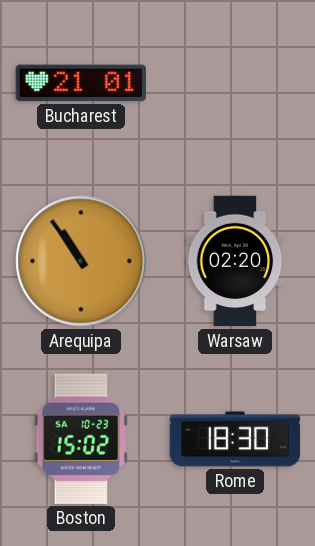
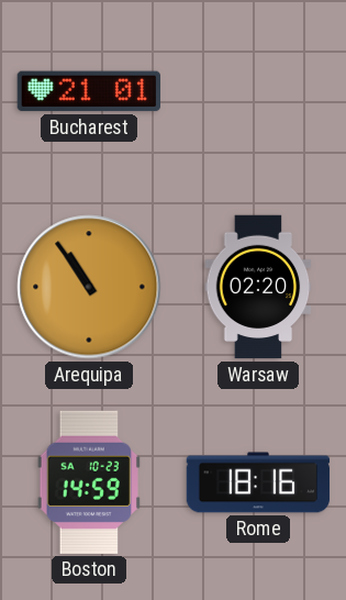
Boston: 15:02 -> 14:59 (88, 482)
Rome: 18:30 -> 18:16 (258, 482)
